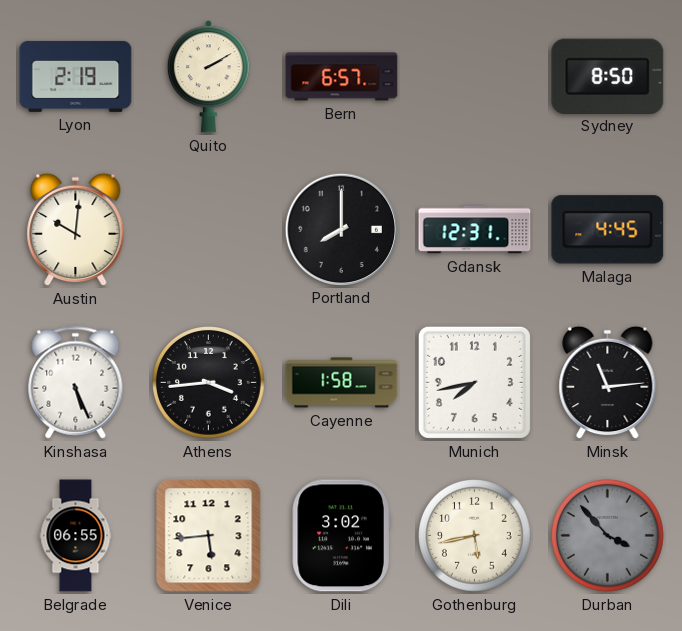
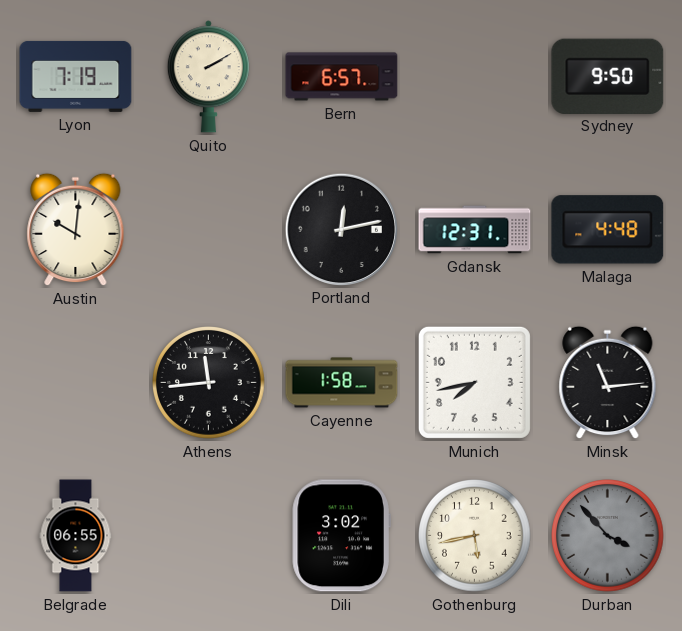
Lyon: 2:19 -> 7:19 (76, 76)
Sydney: 8:50 -> 9:50 (608, 76)
Portland: 8:00 -> 12:13 (341, 229)
Malaga: 4:45 -> 4:48 (608, 230)
Kinshasa: 5:26 -> none (76, 383)
Athens: 3:44 -> 11:44 (209, 383)
Venice: 5:44 -> none (209, 536)
